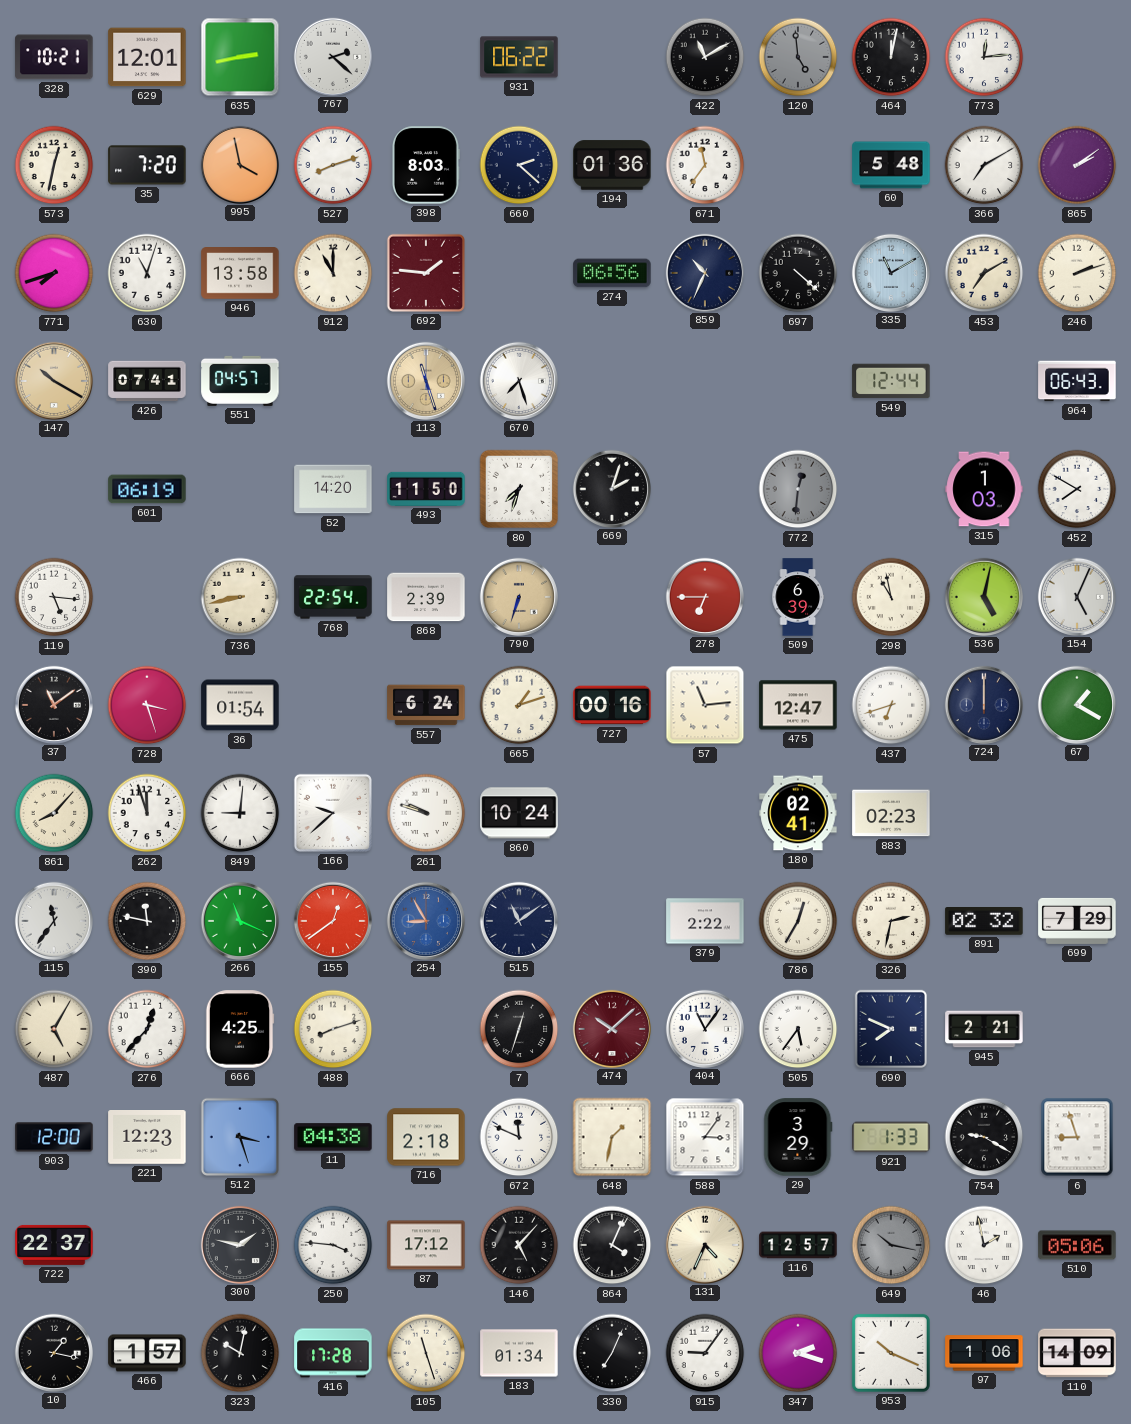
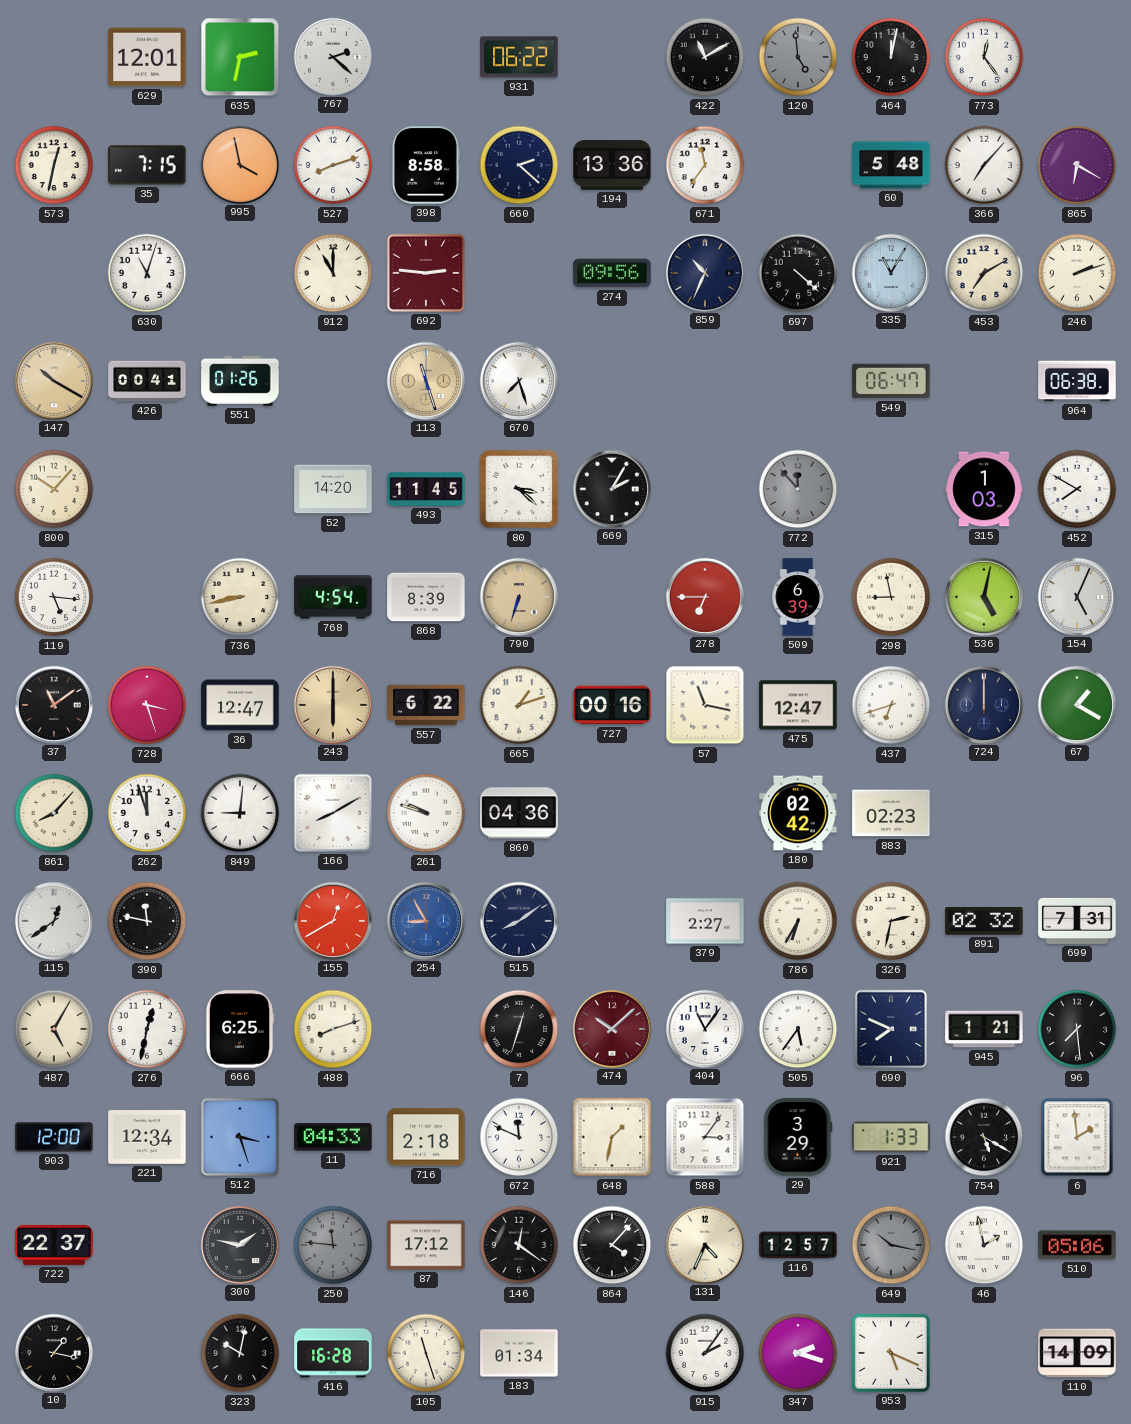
328: 10:21 -> none (54, 57)
635: 2:43 -> 2:32 (240, 57)
773: 12:14 -> 12:24 (984, 57)
35: 7:20 -> 7:15 (147, 165)
398: 8:03 -> 8:58 (425, 165)
194: 01:36 -> 13:36 (612, 165)
366: 7:10 -> 7:07 (984, 165)
865: 2:09 -> 6:20 (1077, 165)
771: 7:42 -> none (54, 273)
946: 13:58 -> none (240, 274)
692: 1:46 -> 2:46 (426, 273)
274: 06:56 -> 09:56 (612, 273)
335: 11:10 -> 11:05 (890, 272)
426: 07:41 -> 00:41 (147, 381)
551: 04:57 -> 01:26 (240, 381)
549: 12:44 -> 06:47 (891, 381)
964: 06:43 -> 06:38 (1077, 381)
800: none -> 10:07 (54, 489)
601: 06:19 -> none (147, 489)
493: 11:50 -> 11:45 (426, 489)
80: 7:33 -> 3:22 (519, 489)
669: 2:03 -> 2:05 (611, 488)
772: 12:31 -> 11:53 (798, 489)
768: 22:54 -> 4:54 (333, 597)
868: 2:39 -> 8:39 (426, 597)
298: 10:58 -> 8:58 (891, 597)
36: 01:54 -> 12:47 (240, 705)
243: none -> 6:00 (332, 704)
557: 6:24 -> 6:22 (426, 705)
57: 11:14 -> 11:17 (705, 705)
166: 9:38 -> 8:10 (333, 813)
860: 10:24 -> 04:36 (519, 813)
180: 02:41 -> 02:42 (798, 813)
115: 11:36 -> 12:39 (53, 920)
266: 11:19 -> none (239, 920)
155: 12:39 -> 12:40 (332, 920)
515: 11:09 -> 8:09 (518, 920)
379: 2:22 -> 2:27 (705, 921)
786: 12:35 -> 6:35 (798, 921)
699: 7:29 -> 7:31 (1077, 921)
276: 12:37 -> 12:32 (147, 1029)
666: 4:25 -> 6:25 (240, 1029)
945: 2:21 -> 1:21 (984, 1029)
96: none -> 7:29 (1077, 1029)
221: 12:23 -> 12:34 (147, 1138)
11: 04:38 -> 04:33 (333, 1137)
754: 9:20 -> 5:20 (984, 1137)
6: 8:57 -> 1:59 (1077, 1137)
250: 3:46 -> 11:46 (333, 1245)
250 dial: white -> grey (333, 1245)
146: 5:07 -> 12:21 (519, 1245)
864: 4:04 -> 4:07 (612, 1245)
466: 1:57 -> none (147, 1353)
416: 17:28 -> 16:28 (333, 1353)
330: 7:04 -> none (612, 1353)
915: 9:06 -> 2:06 (705, 1353)
953: 10:19 -> 5:19 (891, 1353)
97: 1:06 -> none (984, 1353)
